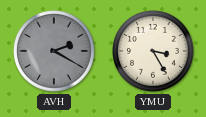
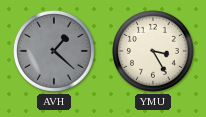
AVH: 2:20 -> 1:22 (55, 52)
